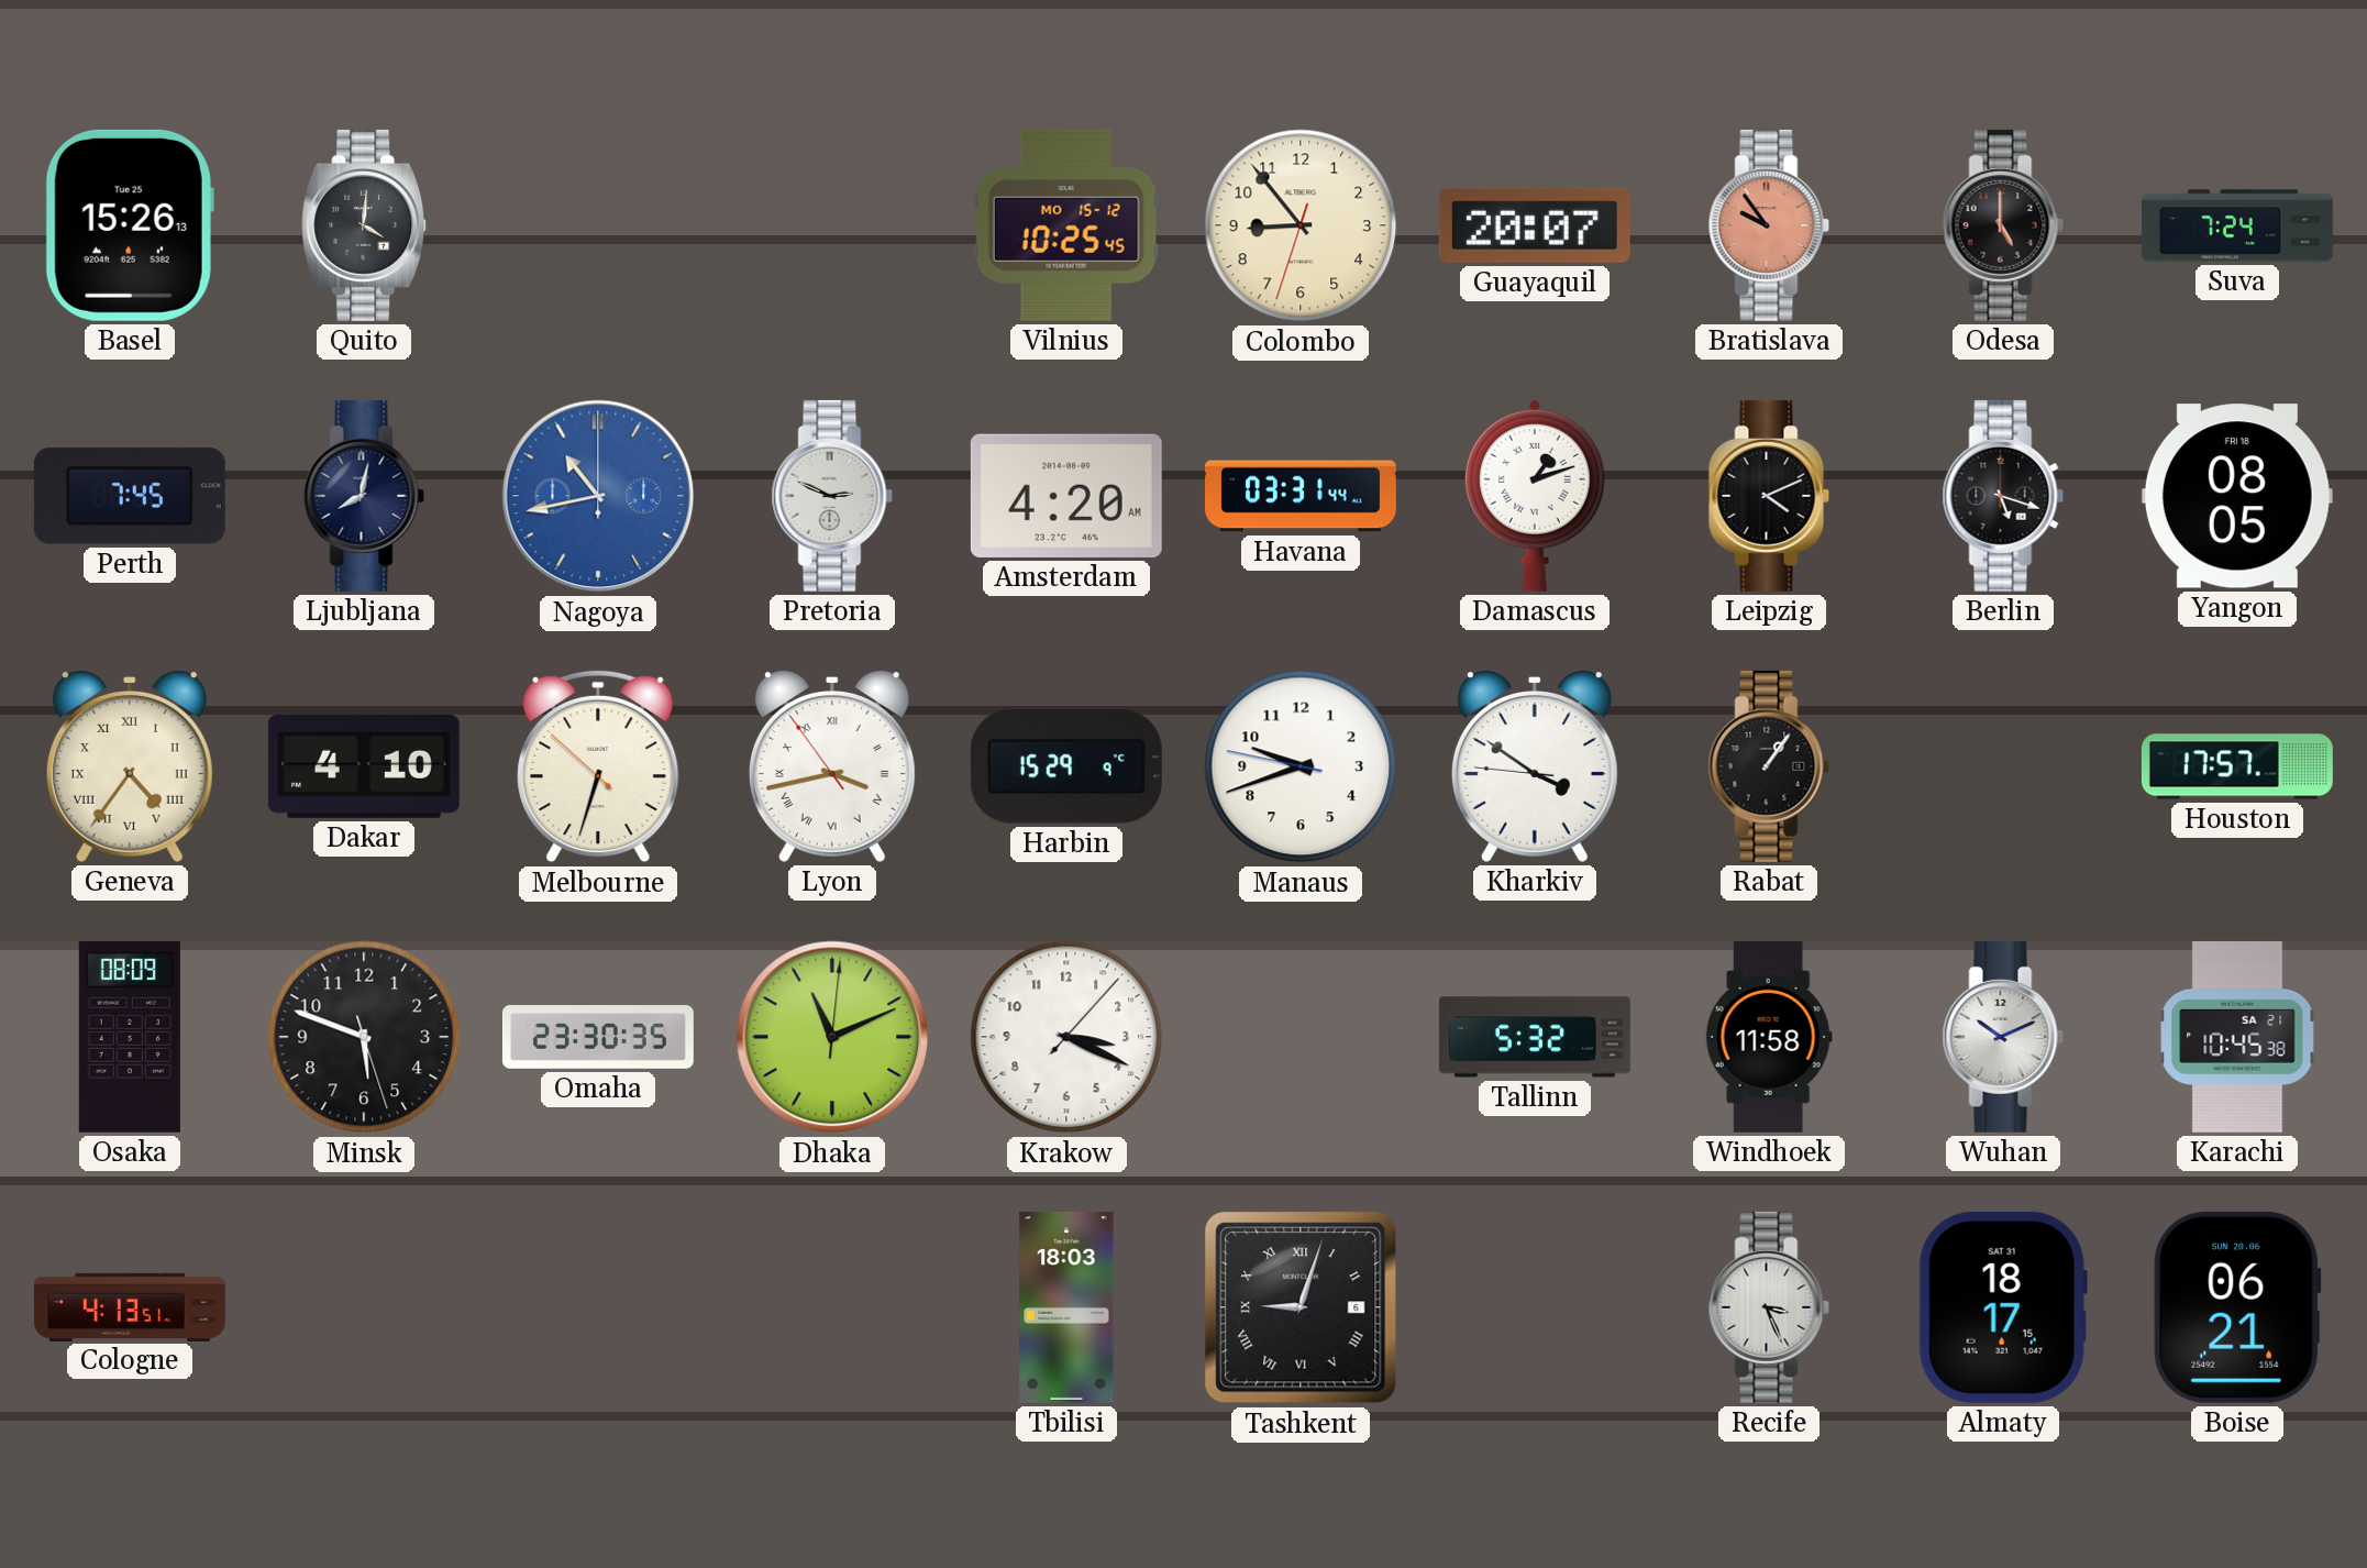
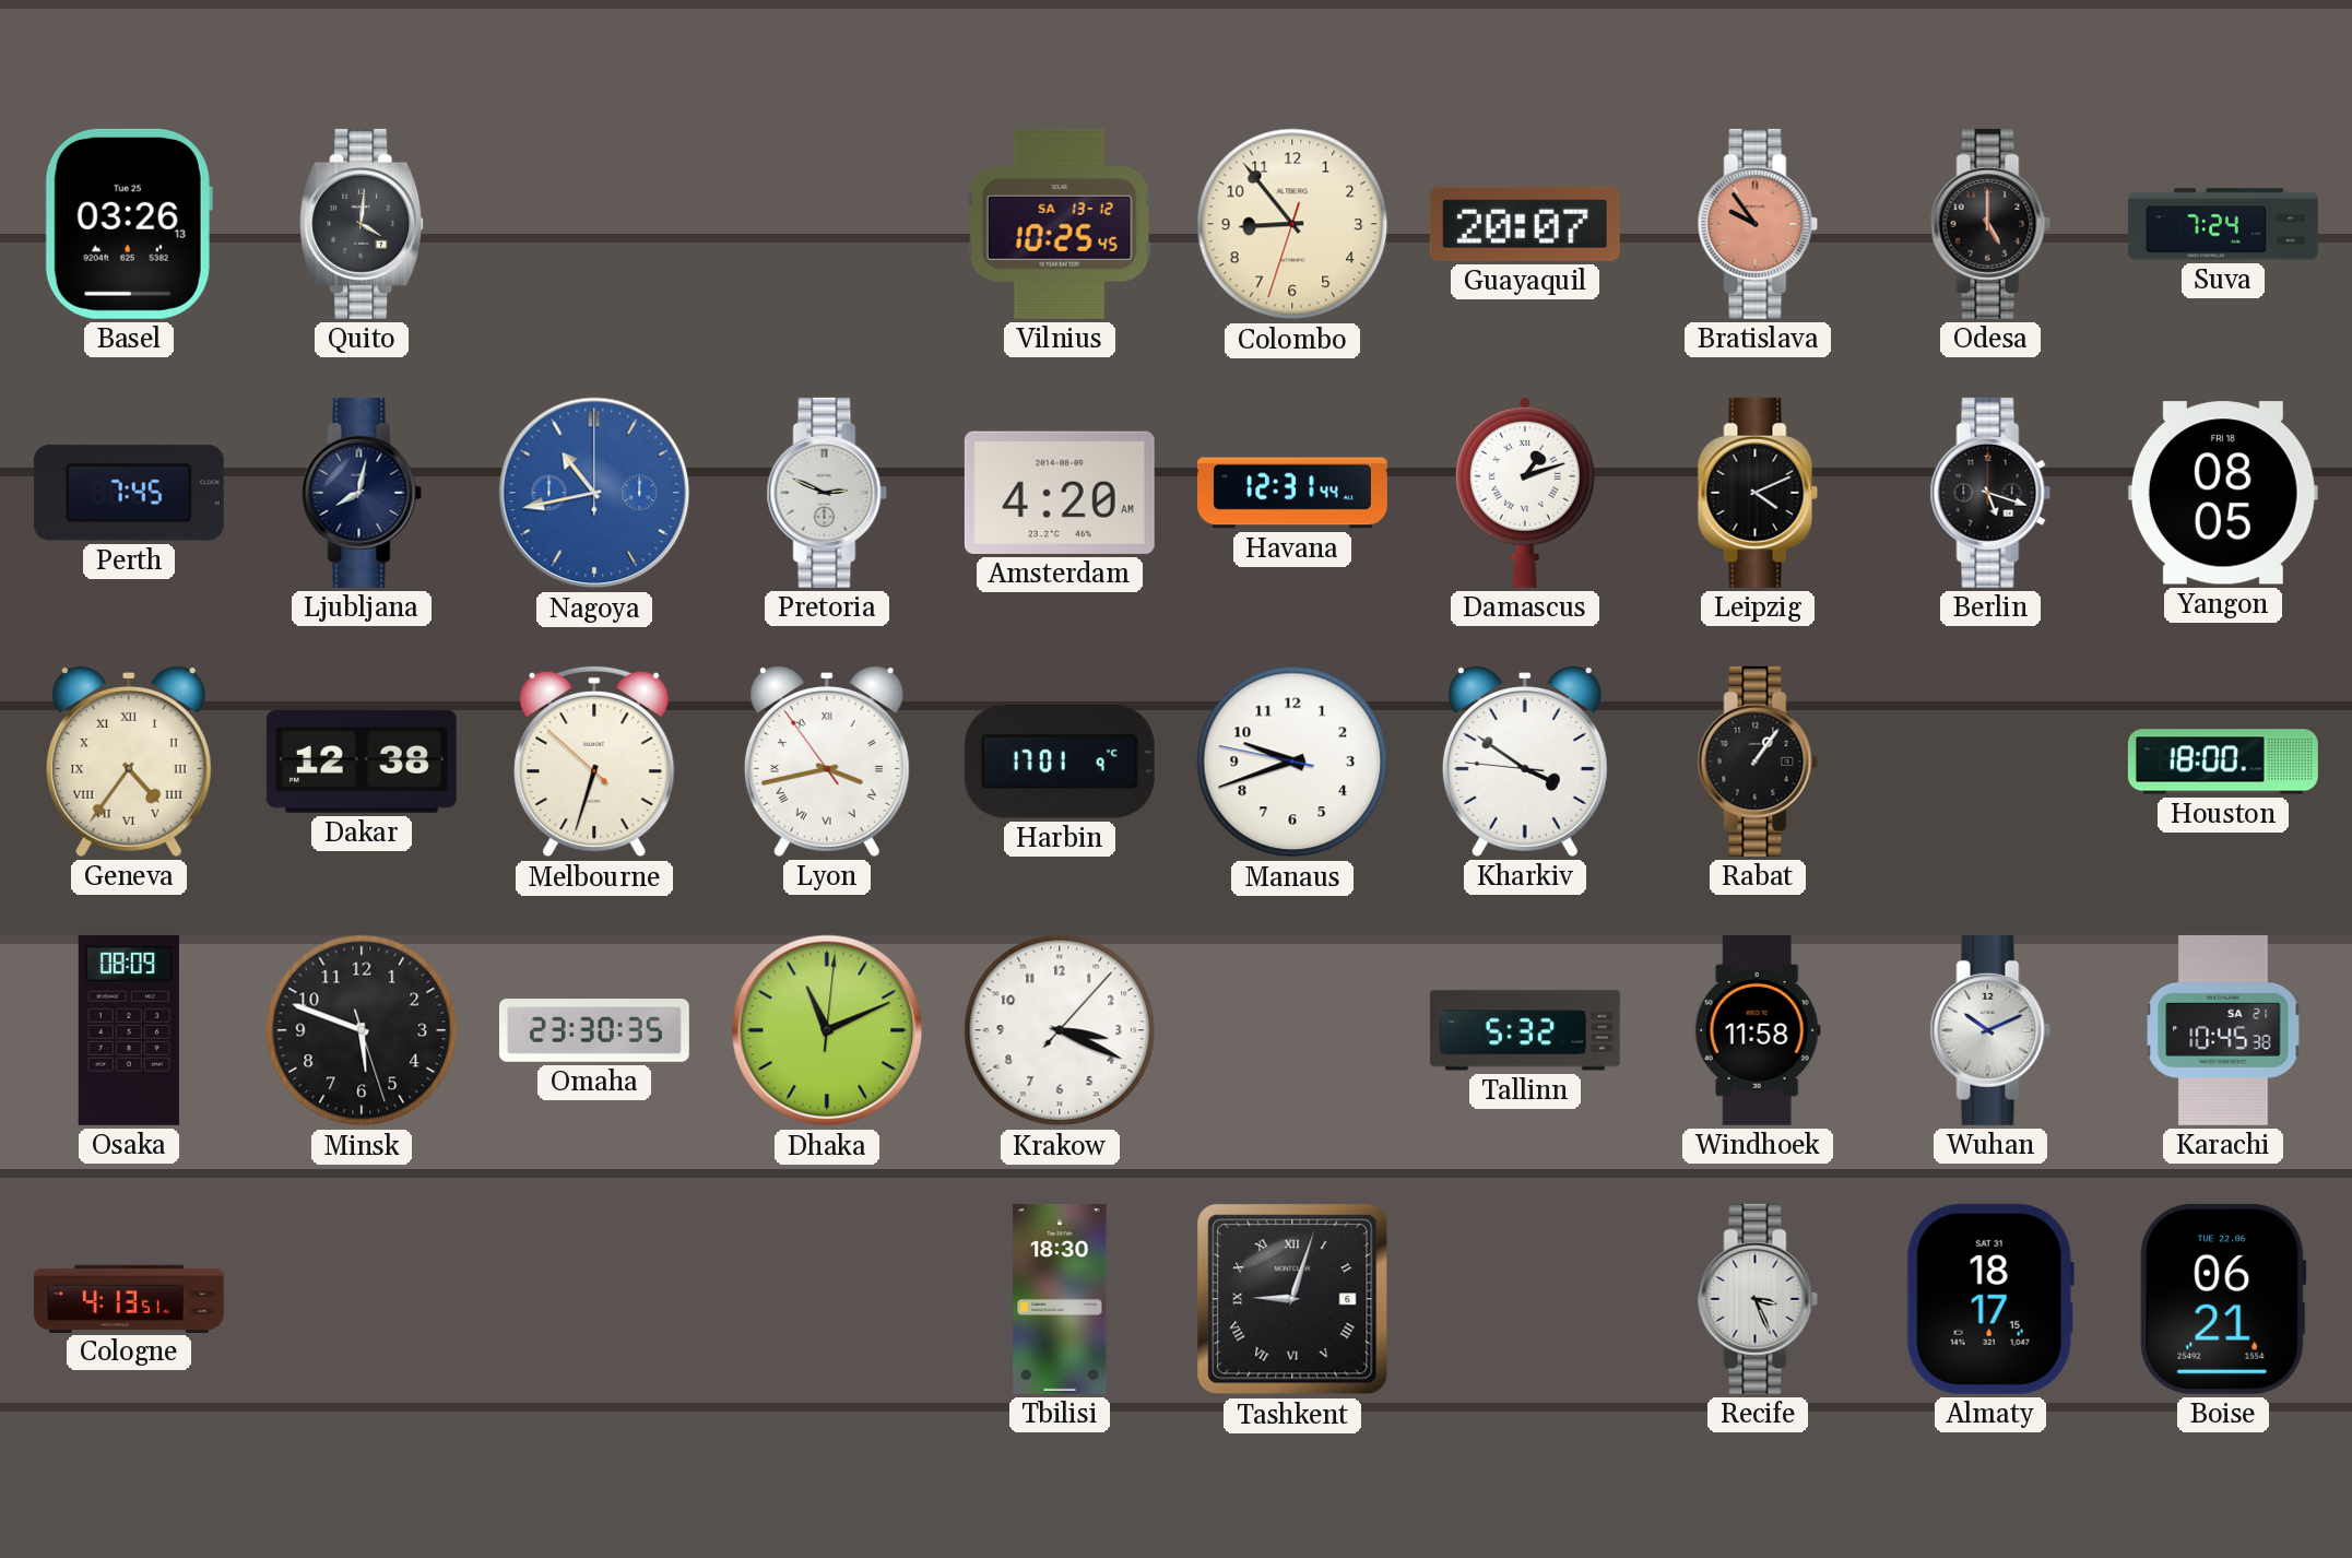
Basel: 15:26 -> 03:26 (129, 224)
Vilnius date: MO 15-12 -> SA 13-12 (1060, 224)
Havana: 03:31 -> 12:31 (1292, 493)
Dakar: 4:10 -> 12:38 (362, 762)
Harbin: 15:29 -> 17:01 (1060, 762)
Houston: 17:57 -> 18:00 (2223, 762)
Tbilisi: 18:03 -> 18:30 (1060, 1299)
Boise date: SUN 20.06 -> TUE 22.06 (2223, 1299)
